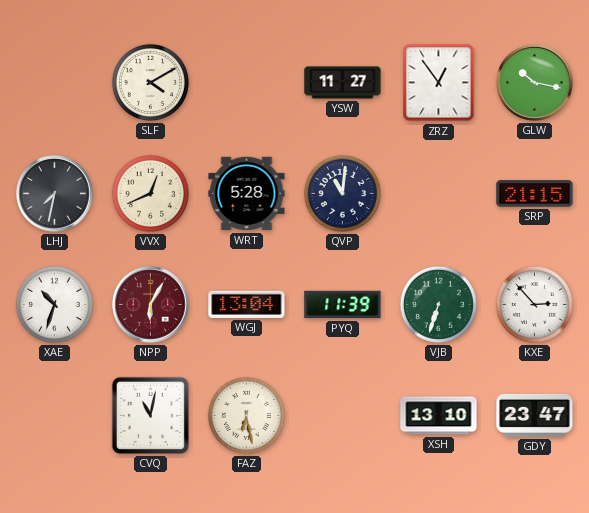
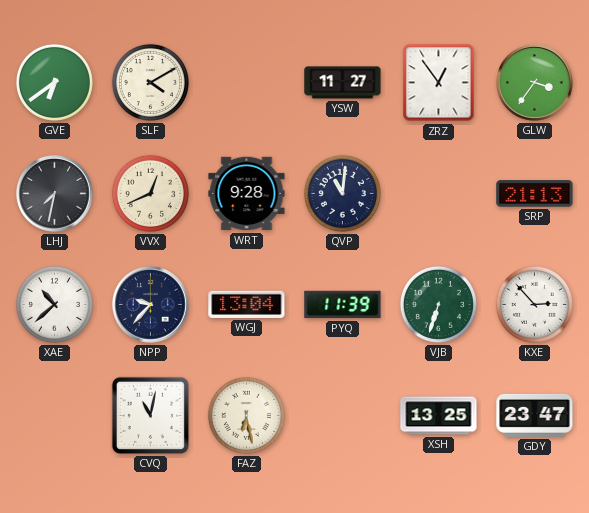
GVE: none -> 6:39 (54, 82)
GLW: 10:17 -> 3:36 (535, 83)
WRT: 5:28 -> 9:28 (247, 194)
SRP: 21:15 -> 21:13 (535, 194)
XAE: 10:33 -> 10:38 (54, 304)
NPP: 6:05 -> 9:37 (151, 305)
NPP dial: burgundy -> navy (151, 305)
XSH: 13:10 -> 13:25 (439, 416)
